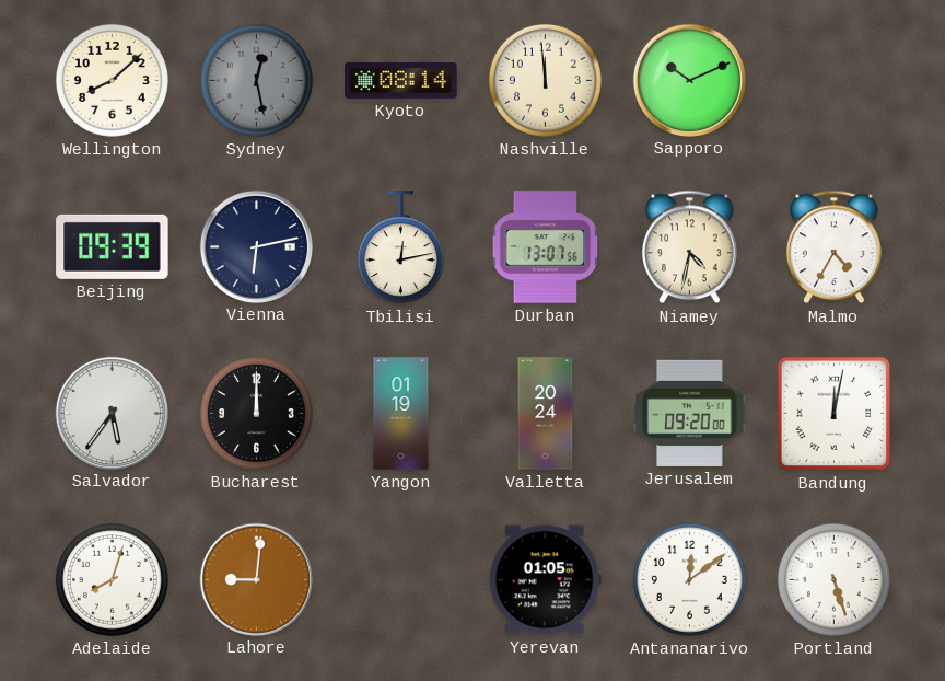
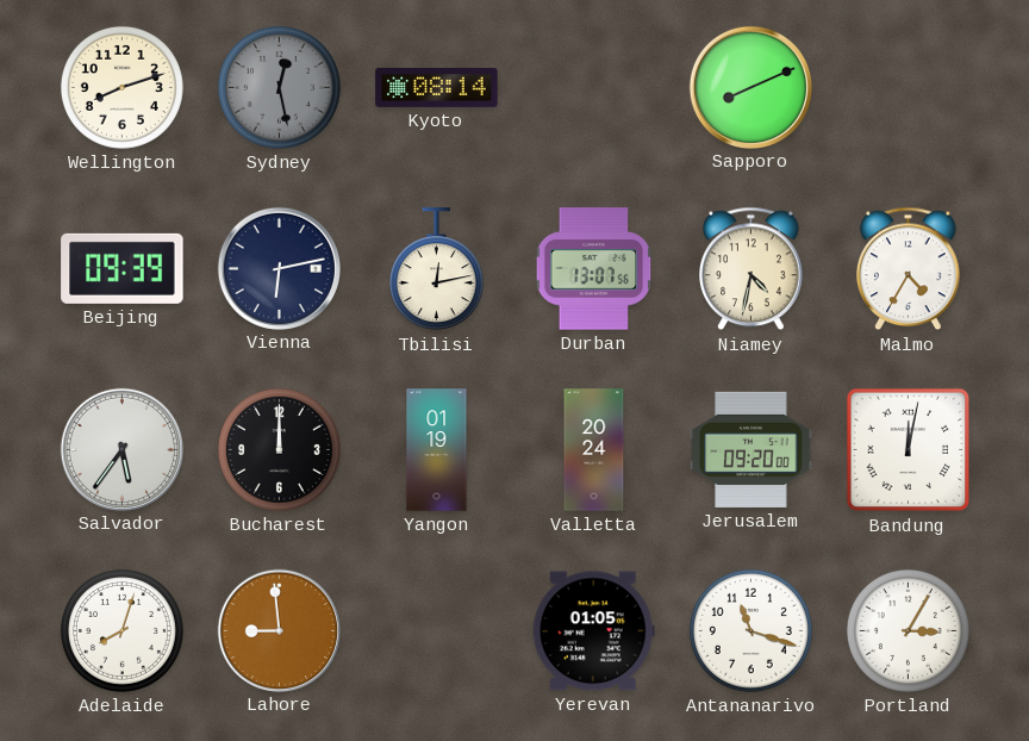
Wellington: 8:08 -> 8:12 (121, 87)
Nashville: 11:59 -> none (545, 80)
Sapporo: 10:11 -> 8:11 (750, 87)
Lahore: 9:01 -> 8:59 (279, 630)
Antananarivo: 12:09 -> 11:18 (750, 630)
Portland: 5:27 -> 3:05 (908, 630)
